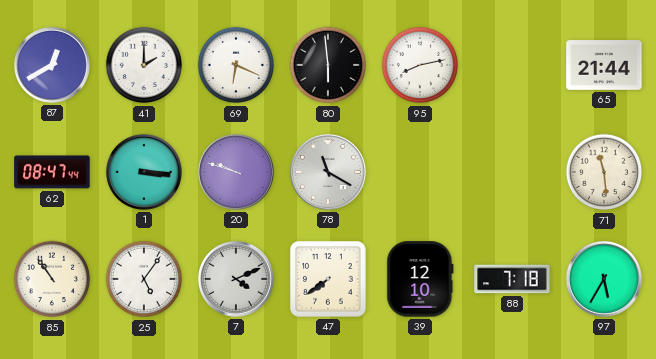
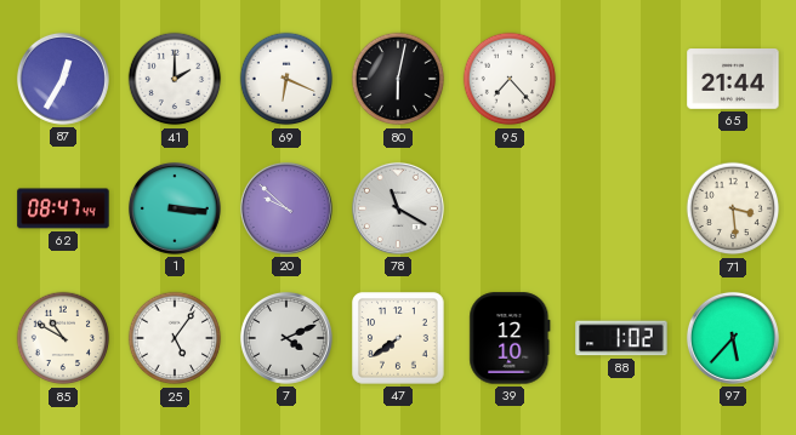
87: 12:40 -> 12:35 (63, 79)
80: 5:59 -> 6:02 (398, 79)
95: 8:13 -> 7:23 (510, 79)
20: 9:48 -> 9:52 (286, 208)
71: 11:29 -> 3:29 (733, 208)
85: 10:54 -> 10:50 (63, 338)
88: 7:18 -> 1:02 (621, 338)
97: 5:35 -> 5:37 (733, 338)
